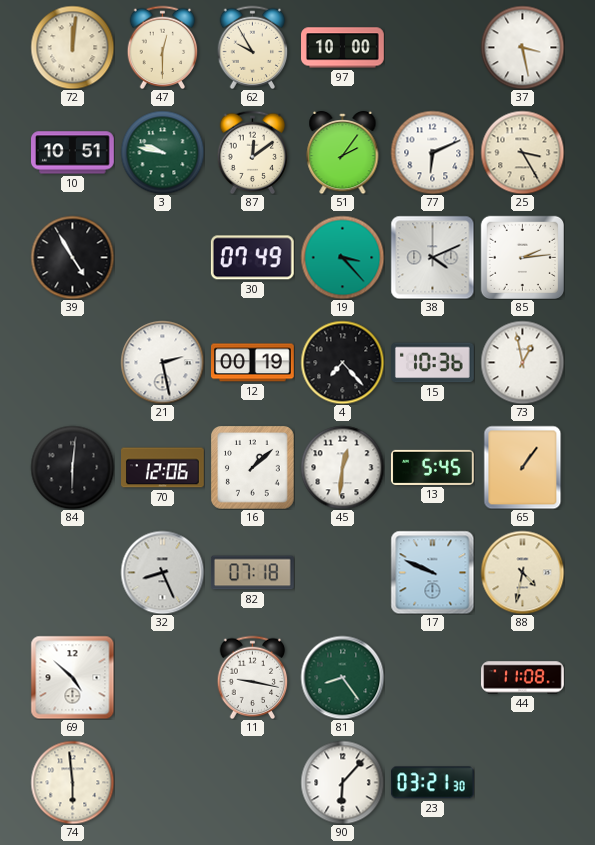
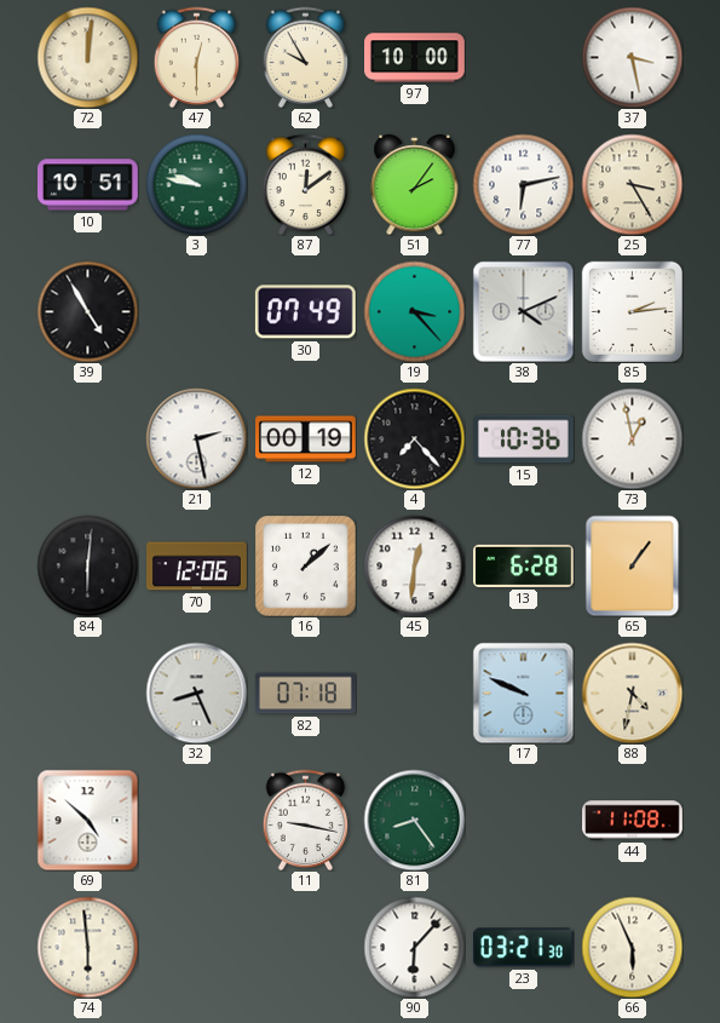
77: 6:11 -> 6:13 (523, 184)
13: 5:45 -> 6:28 (524, 565)
66: none -> 5:56 (632, 947)
